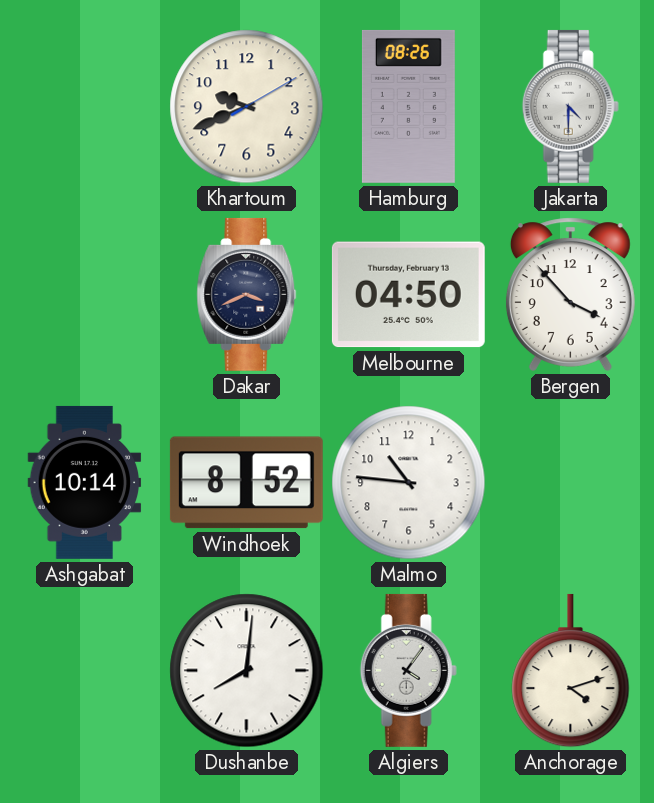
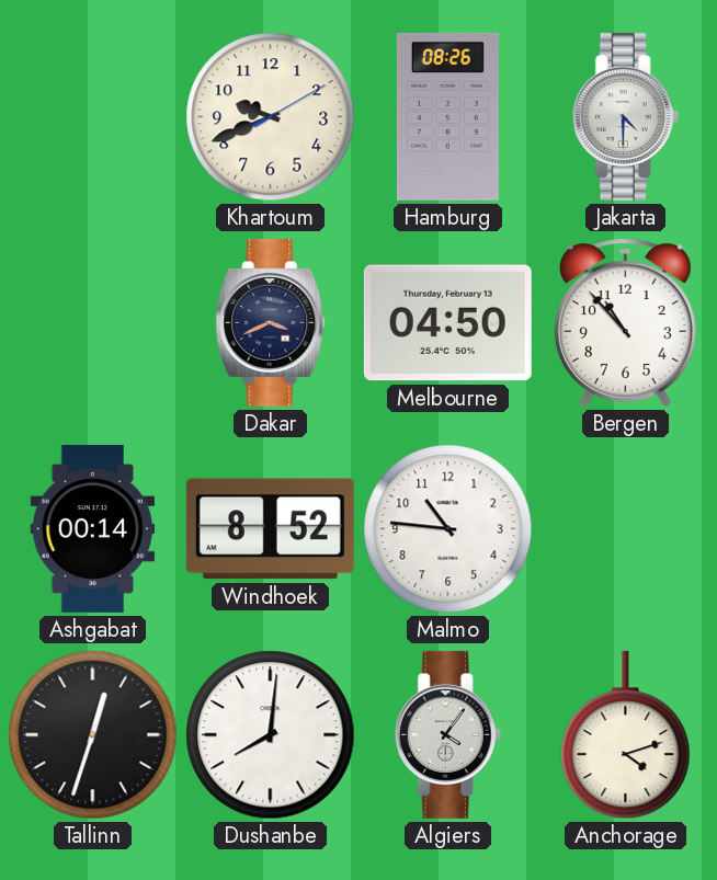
Bergen: 3:53 -> 10:53 (625, 322)
Ashgabat: 10:14 -> 00:14 (93, 528)
Tallinn: none -> 12:33 (93, 735)
